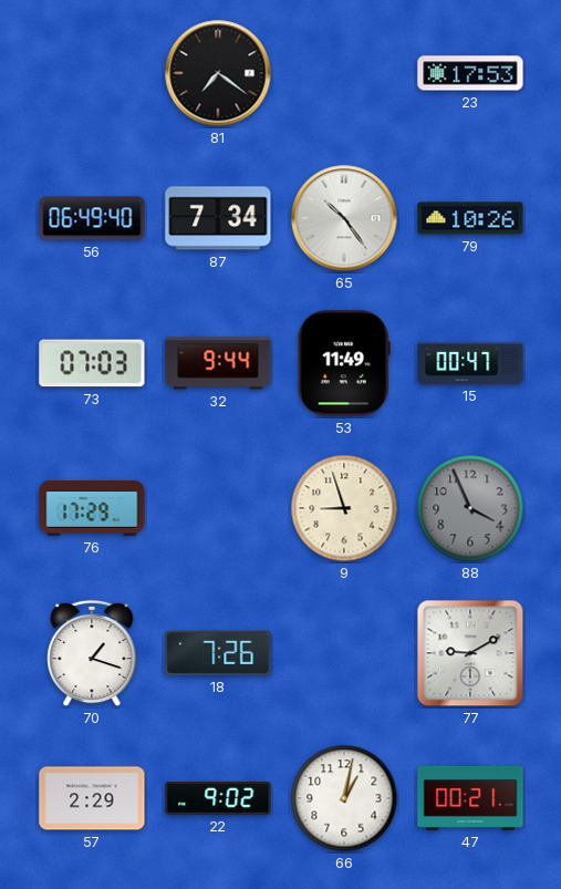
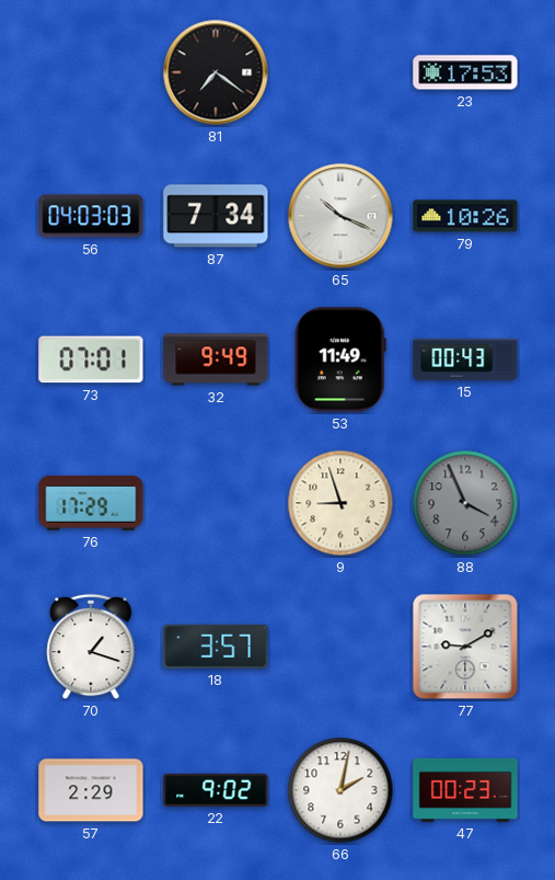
56: 06:49 -> 04:03 (91, 216)
65: 10:24 -> 10:19 (340, 216)
73: 07:03 -> 07:01 (91, 359)
32: 9:44 -> 9:49 (216, 359)
15: 00:47 -> 00:43 (465, 359)
18: 7:26 -> 3:57 (216, 647)
66: 1:02 -> 2:02 (340, 790)
47: 00:21 -> 00:23 (465, 790)
